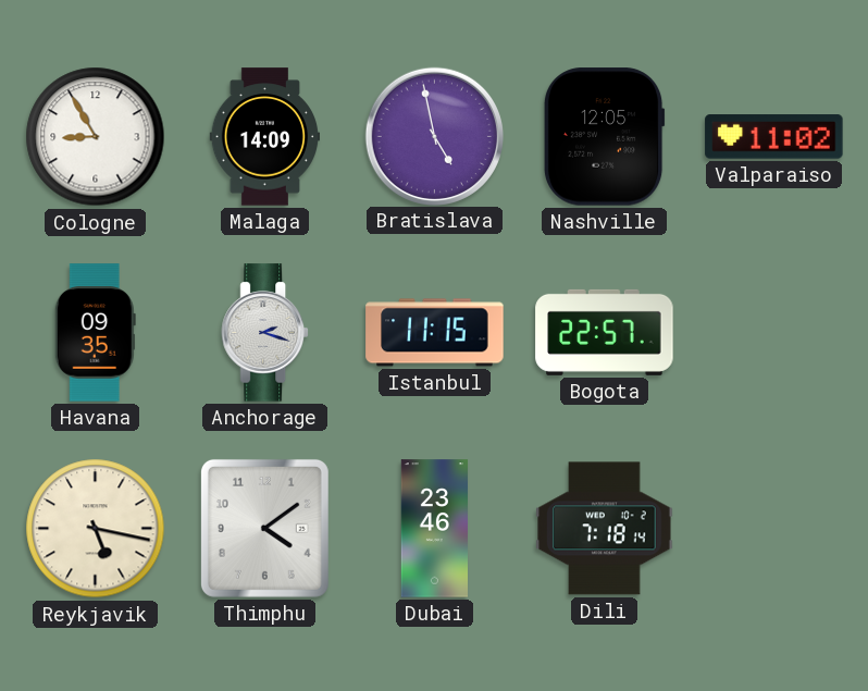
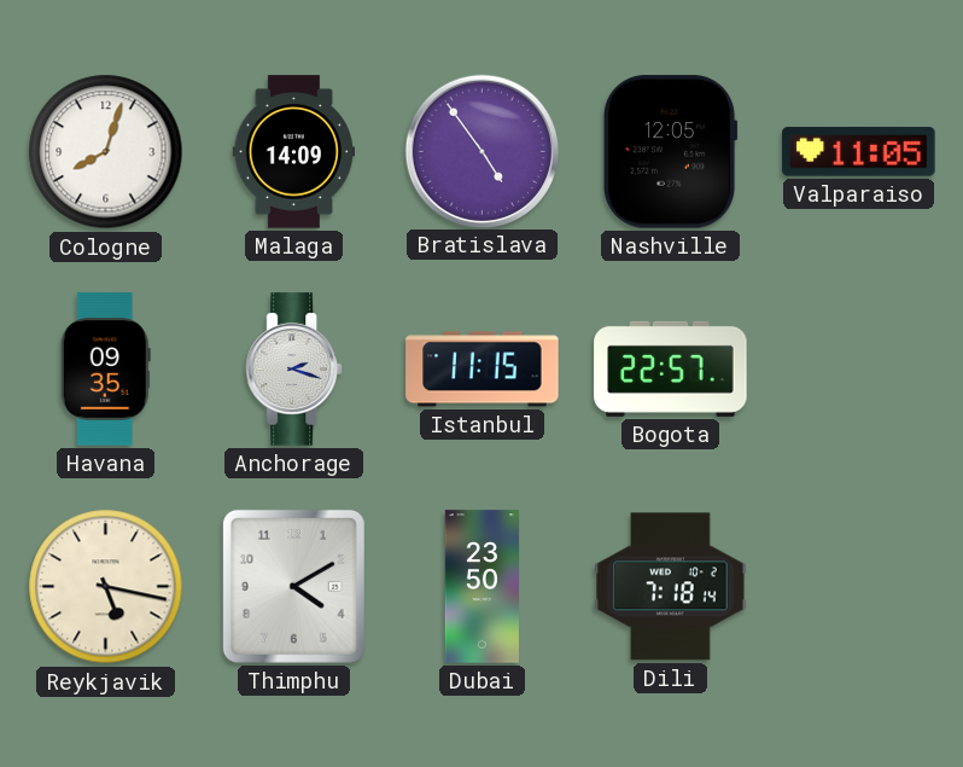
Cologne: 8:55 -> 8:03 (106, 152)
Bratislava: 4:58 -> 4:54 (482, 151)
Valparaiso: 11:02 -> 11:05 (859, 152)
Thimphu: 4:09 -> 4:10 (293, 586)
Dubai: 23:46 -> 23:50 (483, 587)
